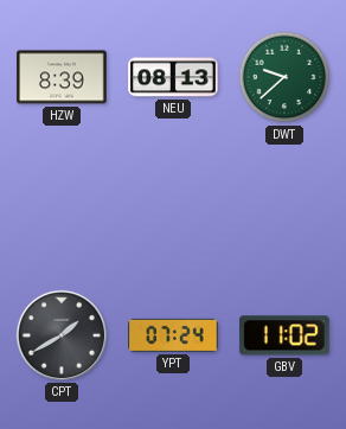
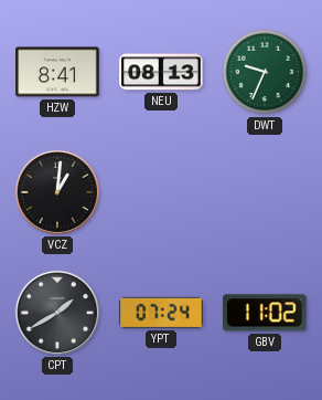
HZW: 8:39 -> 8:41 (57, 72)
DWT: 9:38 -> 9:34 (265, 72)
VCZ: none -> 1:01 (57, 192)
